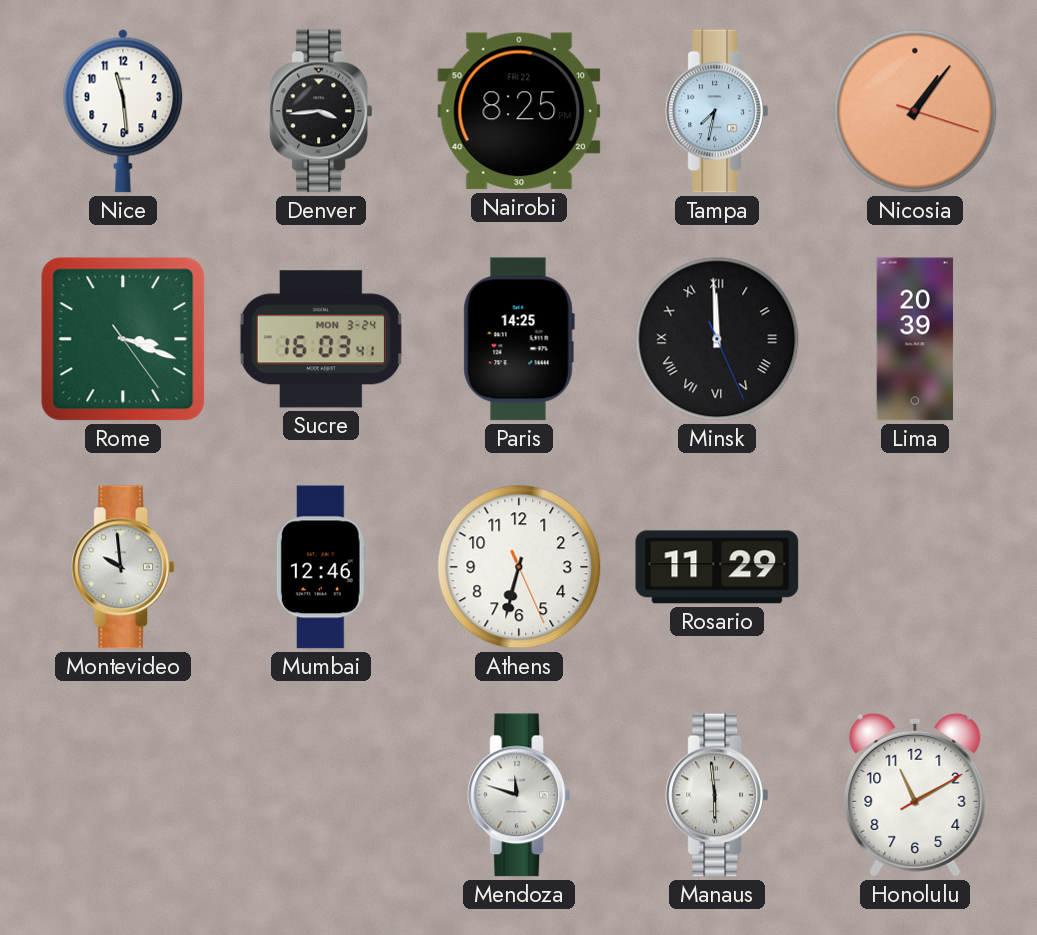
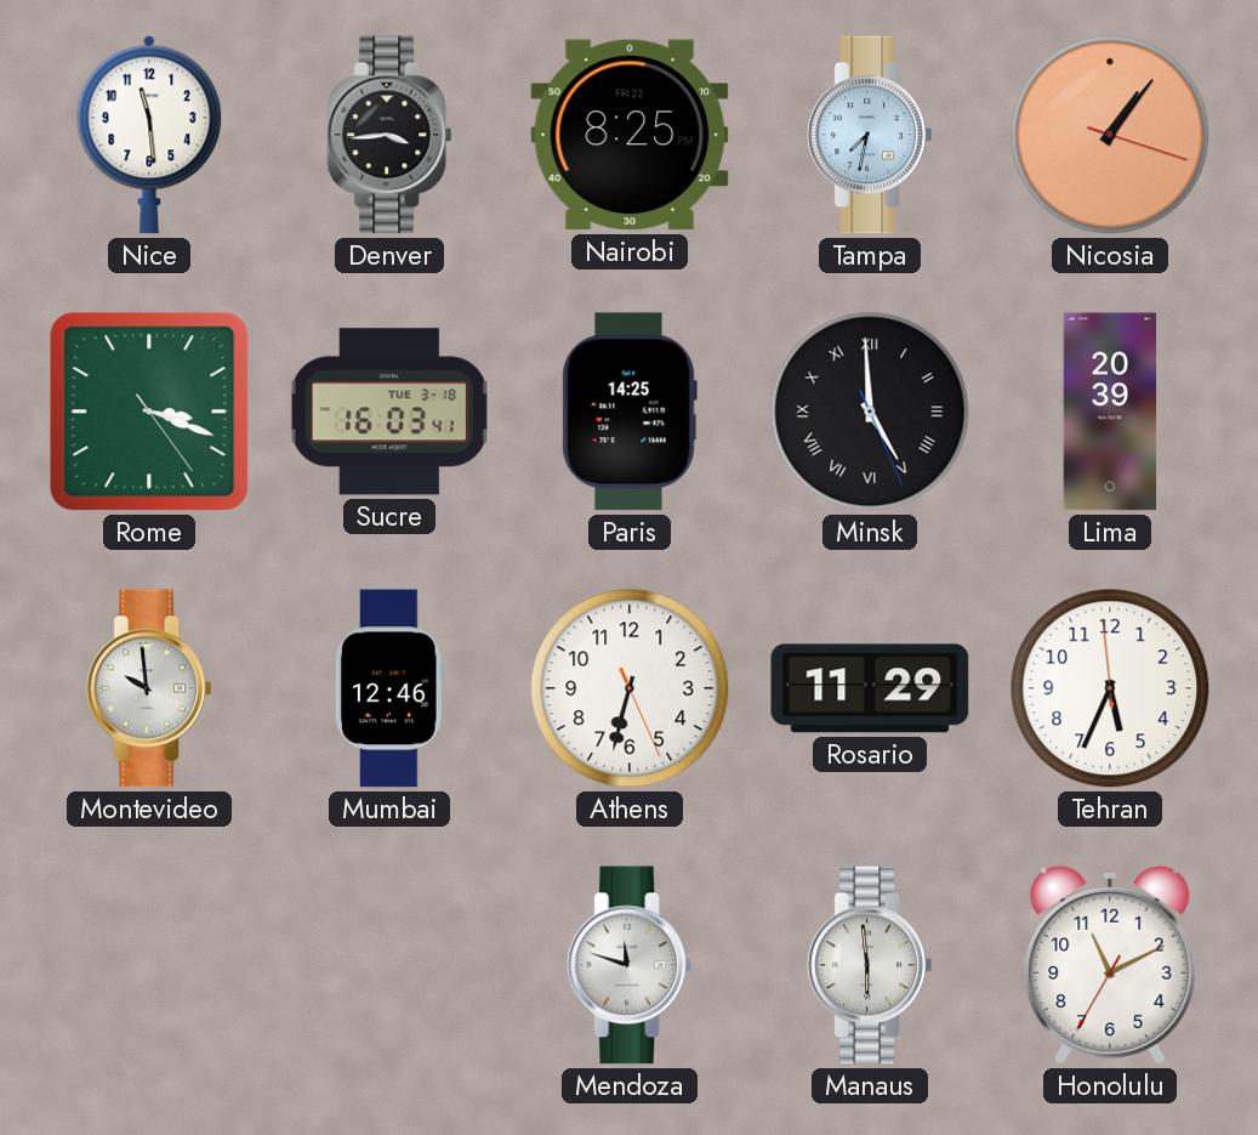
Sucre date: MON 3-24 -> TUE 3-18 (389, 412)
Minsk: 11:59 -> 4:59 (870, 412)
Tehran: none -> 5:33 (1110, 688)
Honolulu: 11:10:10 -> 11:10:35 (1110, 965)
